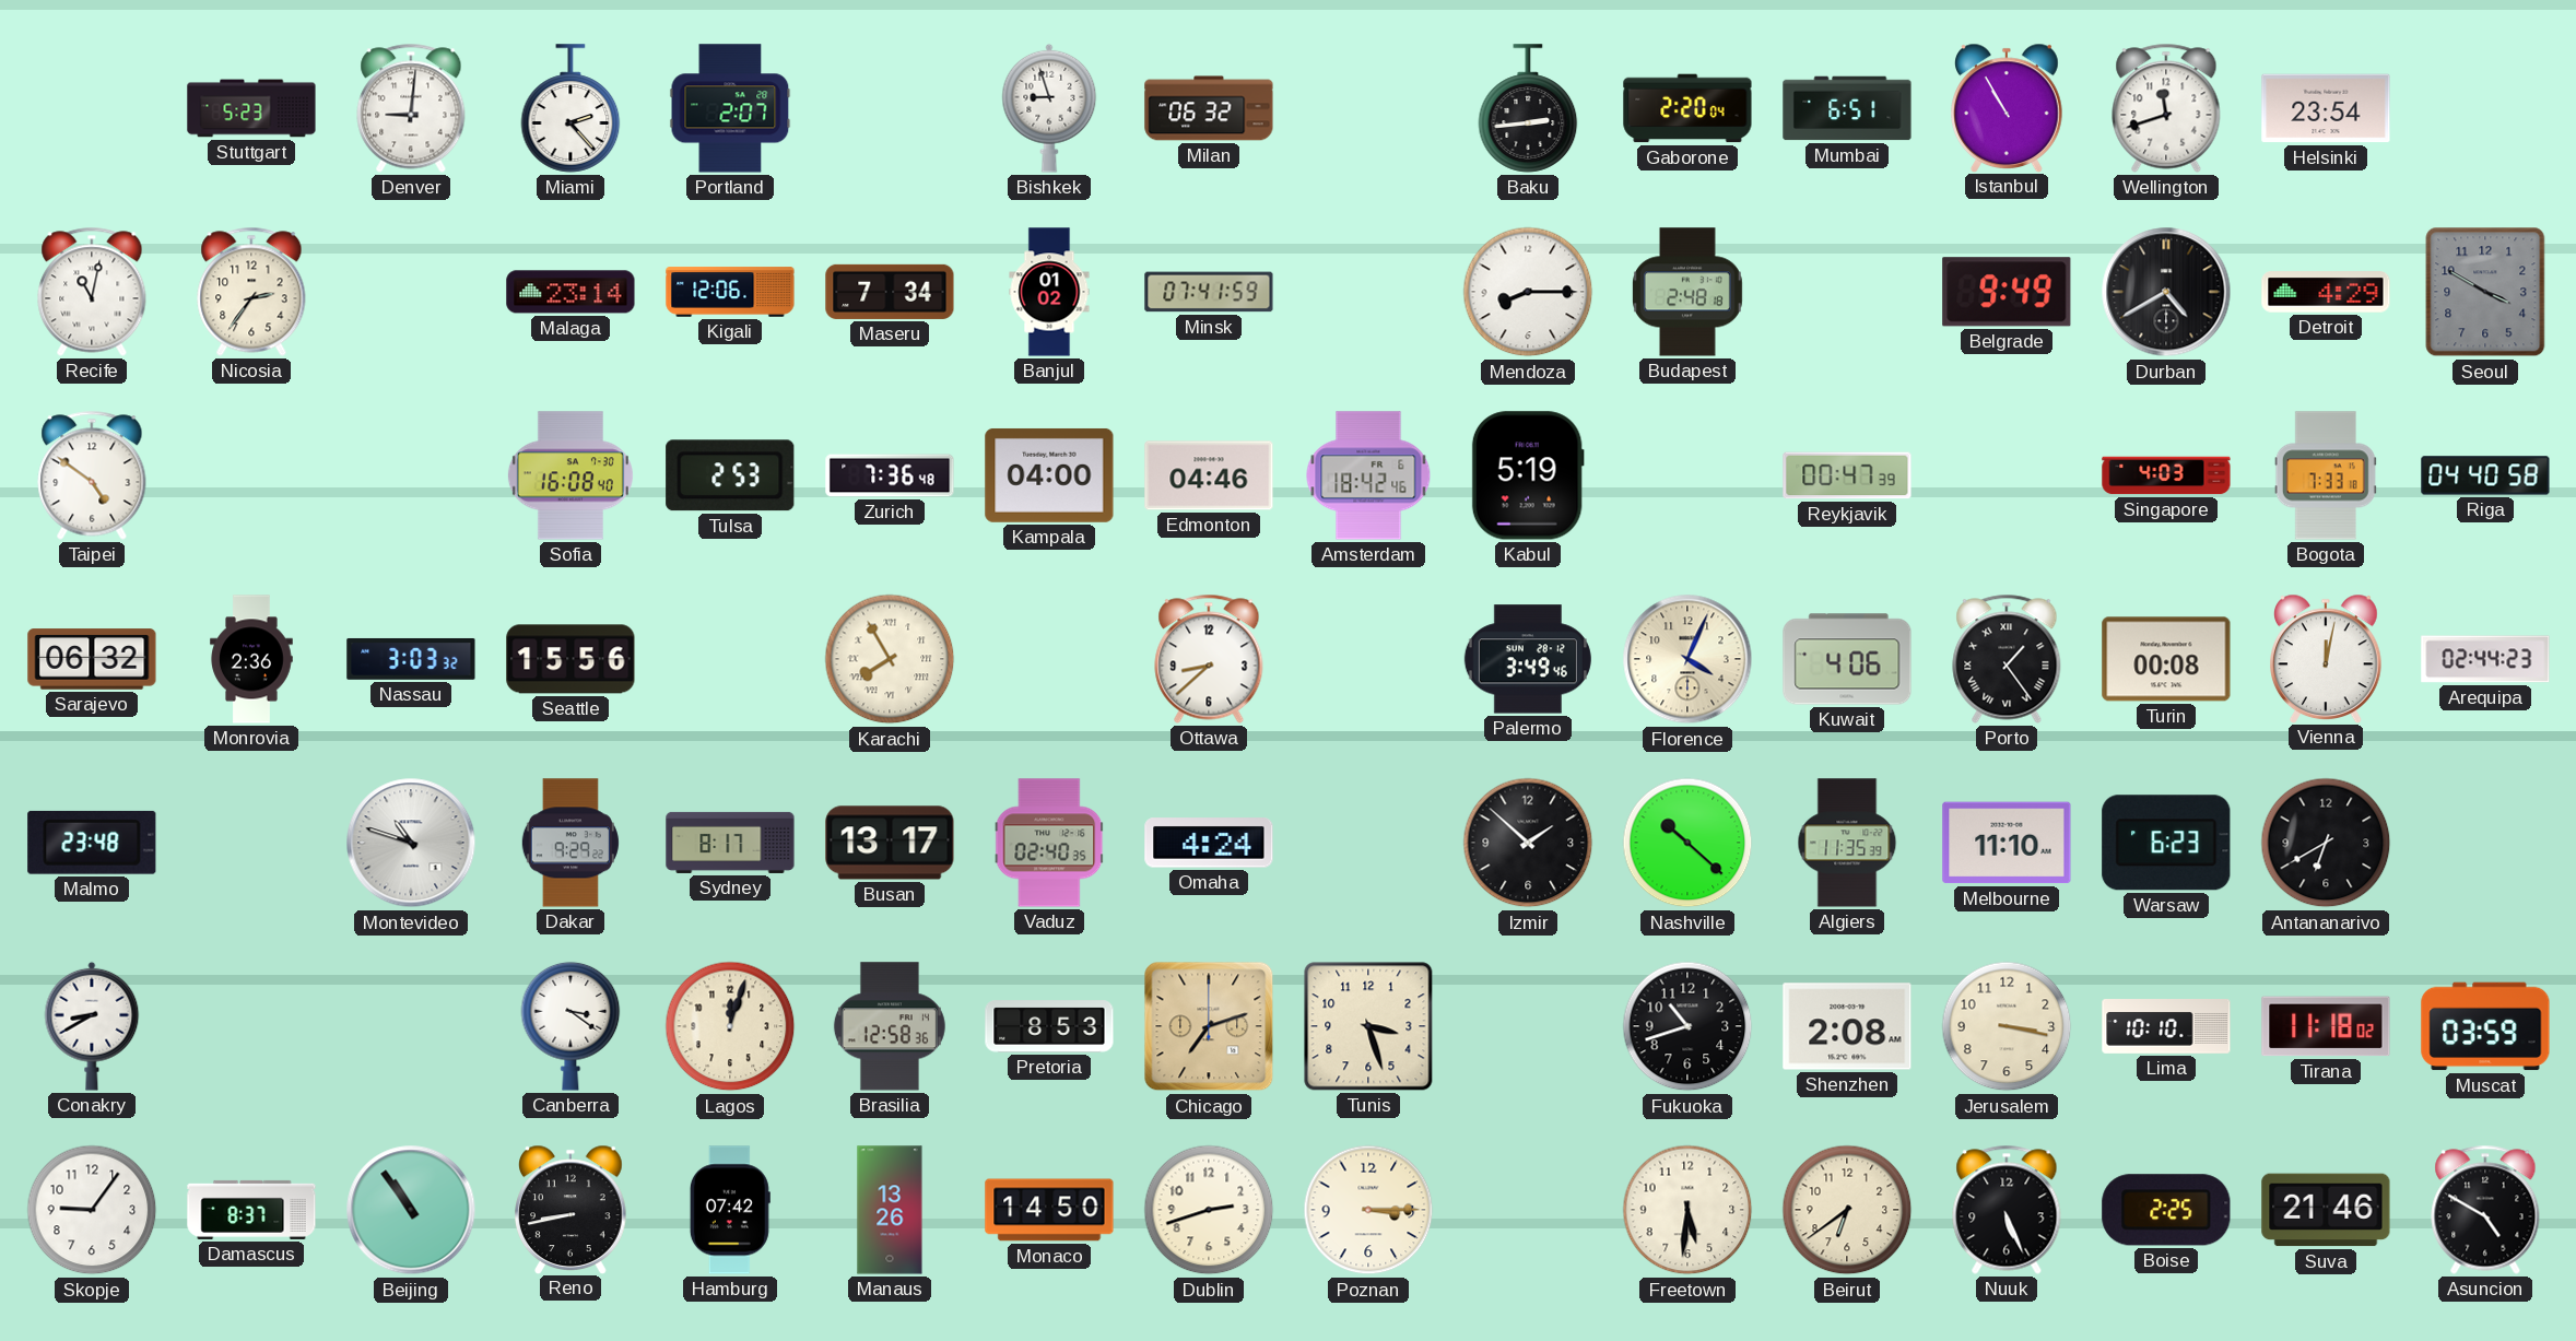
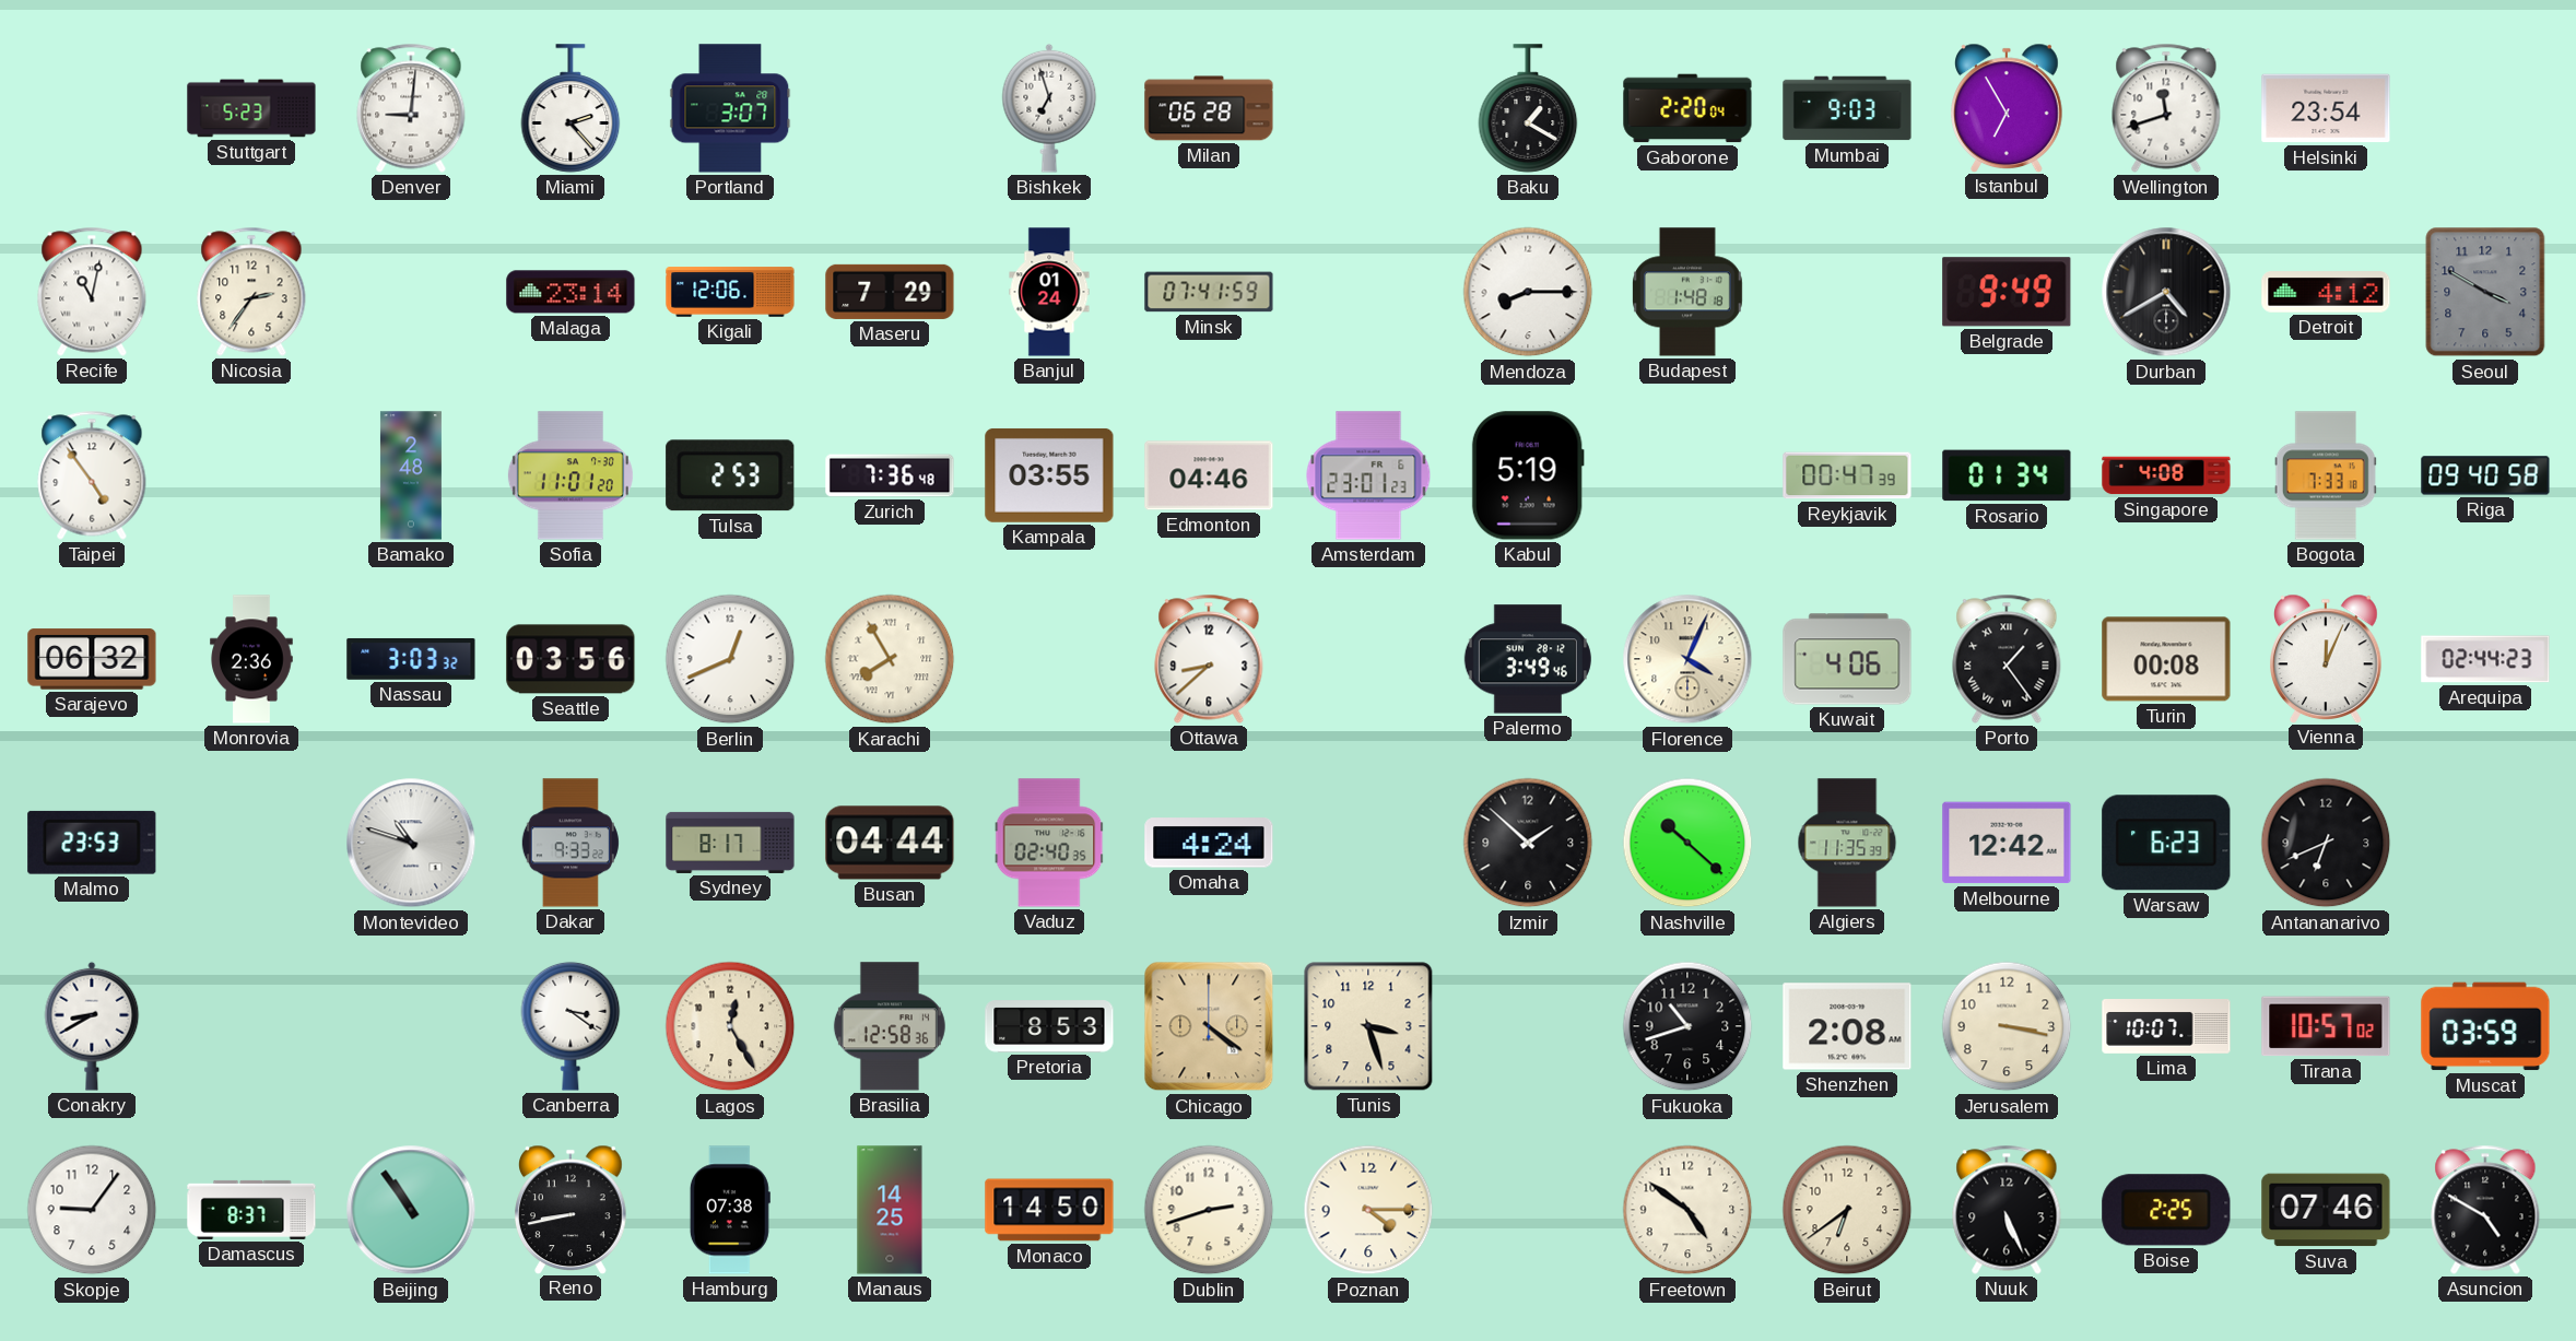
Portland: 2:07 -> 3:07 (730, 108)
Bishkek: 8:57 -> 6:57 (1049, 108)
Milan: 06:32 -> 06:28 (1209, 108)
Baku: 2:44 -> 1:20 (1528, 108)
Mumbai: 6:51 -> 9:03 (1847, 108)
Istanbul: 10:55 -> 6:55 (2008, 107)
Maseru: 7:34 -> 7:29 (890, 292)
Banjul: 01:02 -> 01:24 (1049, 292)
Budapest: 2:48 -> 1:48 (1687, 292)
Detroit: 4:29 -> 4:12 (2326, 292)
Taipei: 4:51 -> 4:54 (92, 475)
Bamako: none -> 2:48 (411, 475)
Sofia: 16:08 -> 11:01 (571, 475)
Kampala: 04:00 -> 03:55 (1049, 475)
Amsterdam: 18:42 -> 23:01 (1368, 475)
Rosario: none -> 01:34 (2007, 475)
Singapore: 4:03 -> 4:08 (2166, 475)
Riga: 04:40 -> 09:40 (2485, 475)
Seattle: 15:56 -> 03:56 (571, 659)
Berlin: none -> 12:41 (730, 659)
Vienna: 12:02 -> 12:04 (2327, 658)
Malmo: 23:48 -> 23:53 (92, 843)
Dakar: 9:29 -> 9:33 (571, 843)
Busan: 13:17 -> 04:44 (890, 843)
Melbourne: 11:10 -> 12:42 (2007, 843)
Antananarivo: 6:40 -> 6:41 (2326, 843)
Lagos: 12:03 -> 12:25 (730, 1026)
Chicago: 7:12 -> 4:21 (1209, 1026)
Lima: 10:10 -> 10:07 (2166, 1026)
Tirana: 11:18 -> 10:57 (2326, 1026)
Hamburg: 07:42 -> 07:38 (730, 1210)
Manaus: 13:26 -> 14:25 (890, 1210)
Poznan: 3:15 -> 4:15 (1368, 1210)
Freetown: 5:31 -> 4:51 (1687, 1210)
Suva: 21:46 -> 07:46 (2326, 1210)
